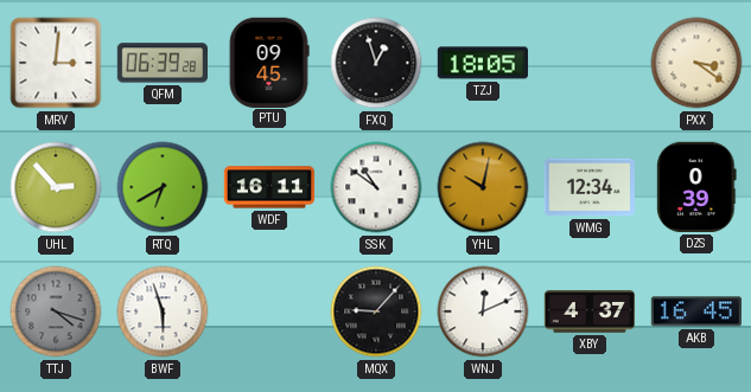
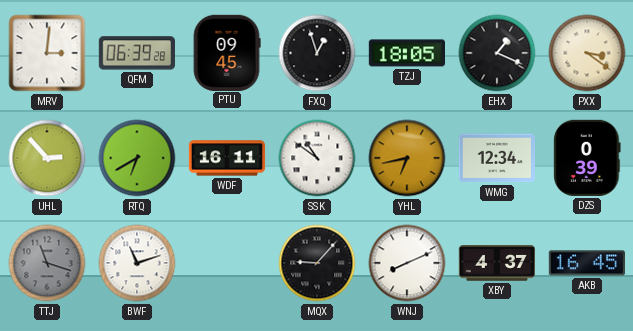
EHX: none -> 1:19 (497, 53)
YHL: 10:02 -> 6:43 (407, 158)
TTJ: 4:18 -> 11:18 (47, 263)
BWF: 5:57 -> 11:12 (137, 263)
WNJ: 12:11 -> 8:11 (407, 263)
